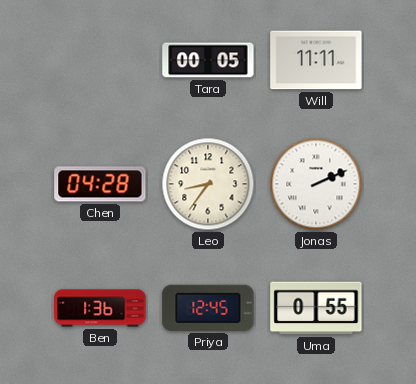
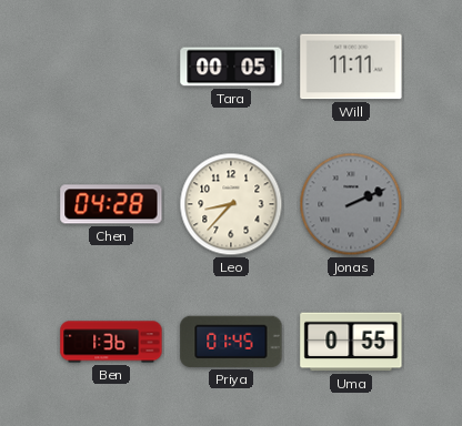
Leo: 8:36 -> 8:37 (231, 204)
Jonas dial: white -> grey (351, 204)
Priya: 12:45 -> 01:45 (231, 342)
